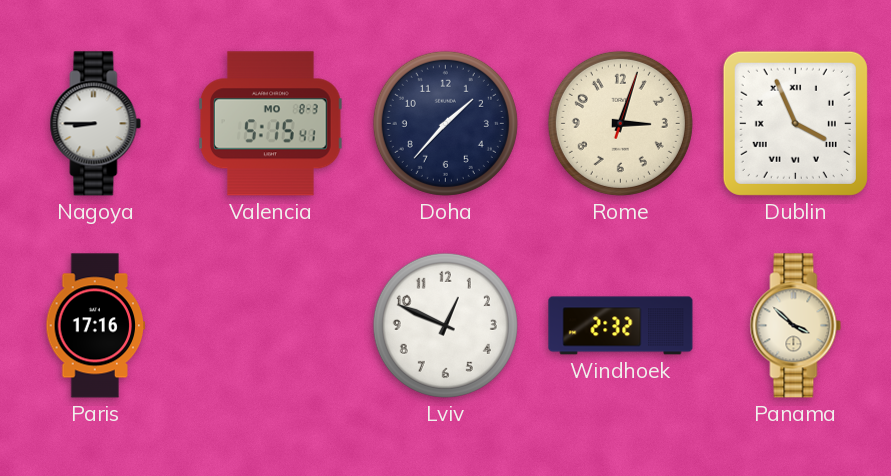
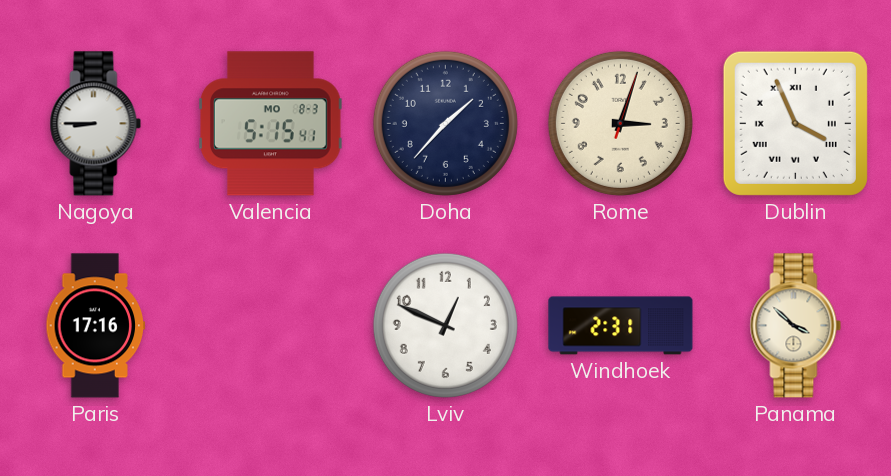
Windhoek: 2:32 -> 2:31 (621, 326)
